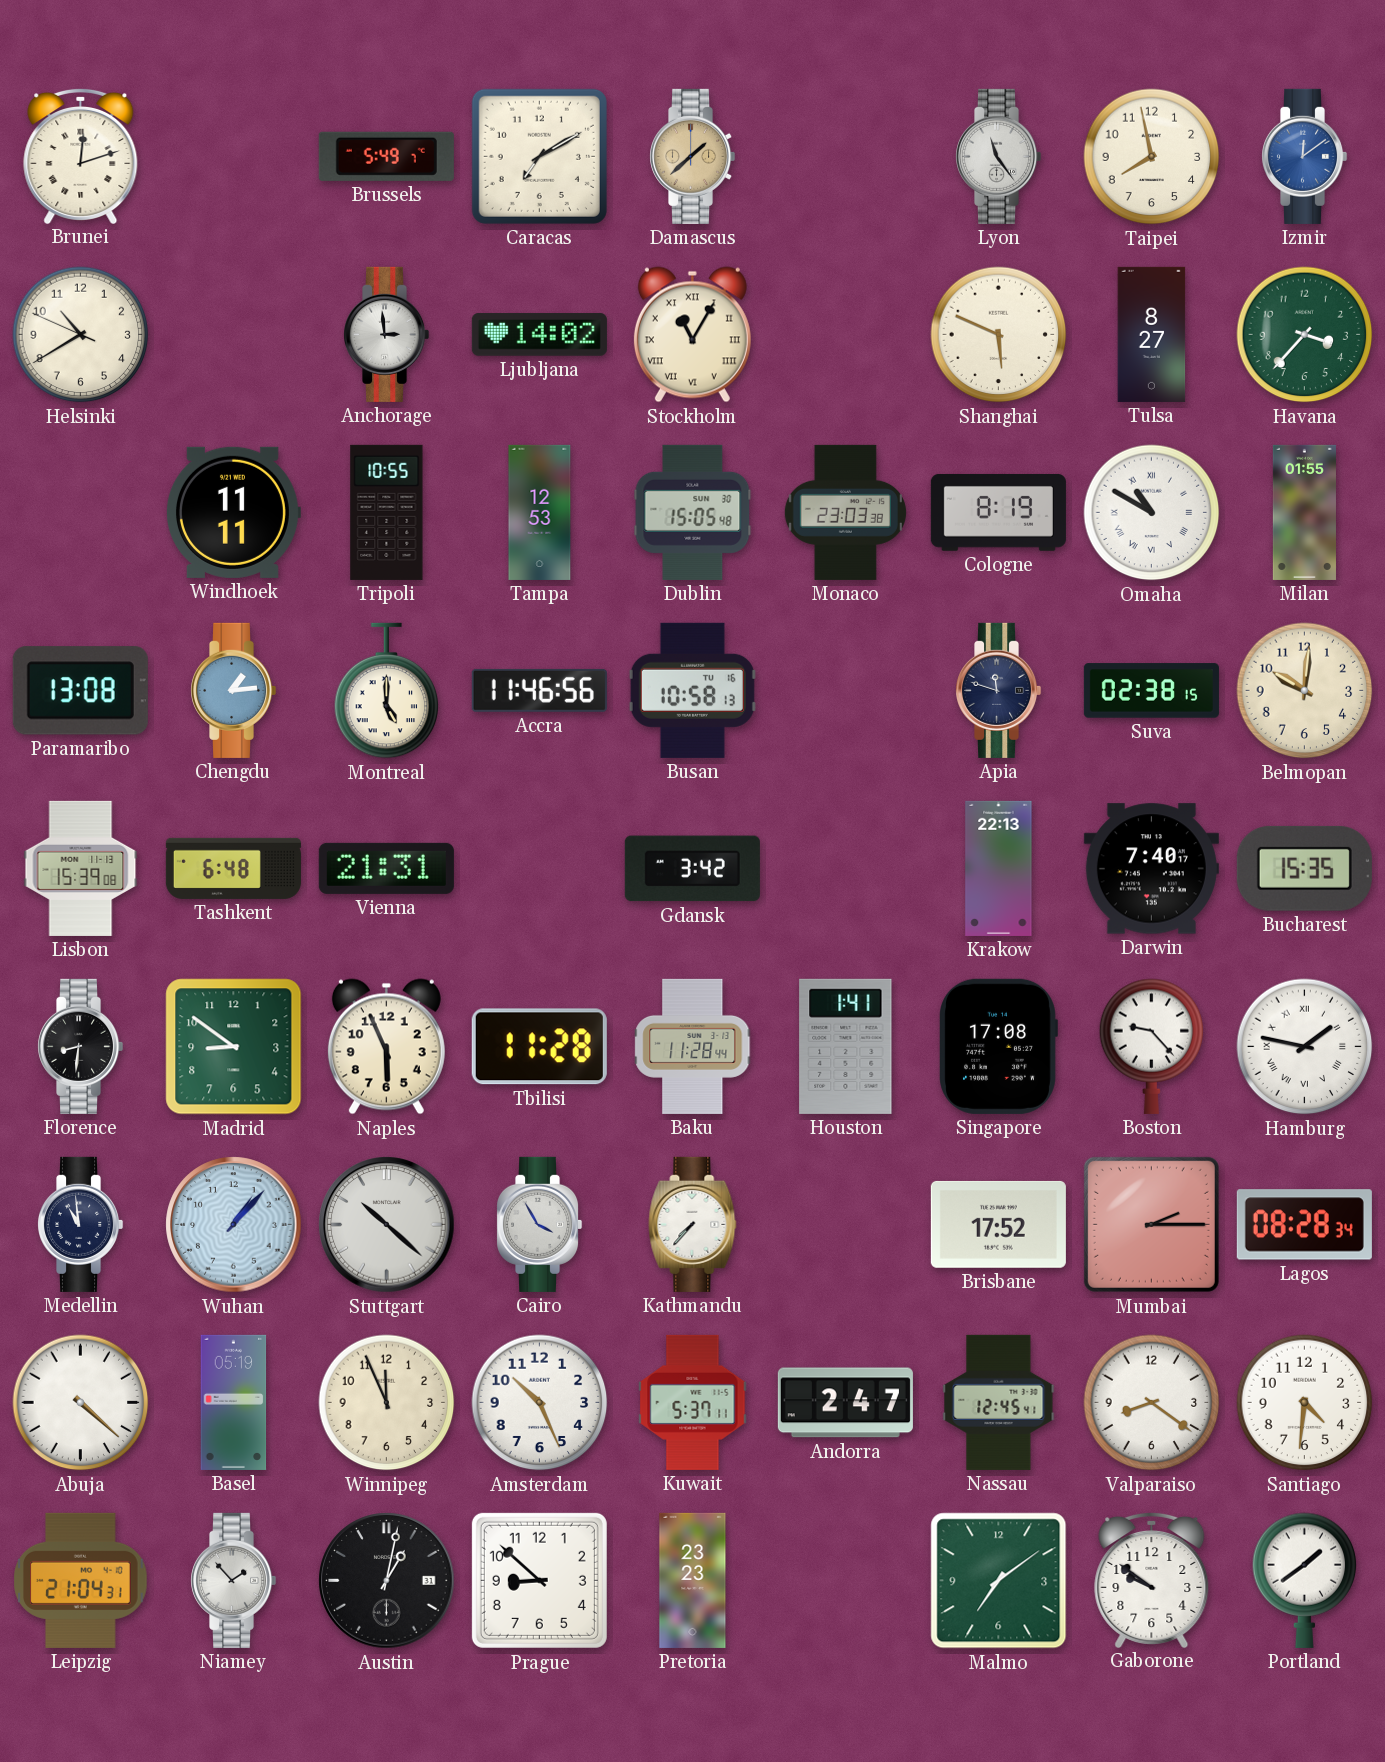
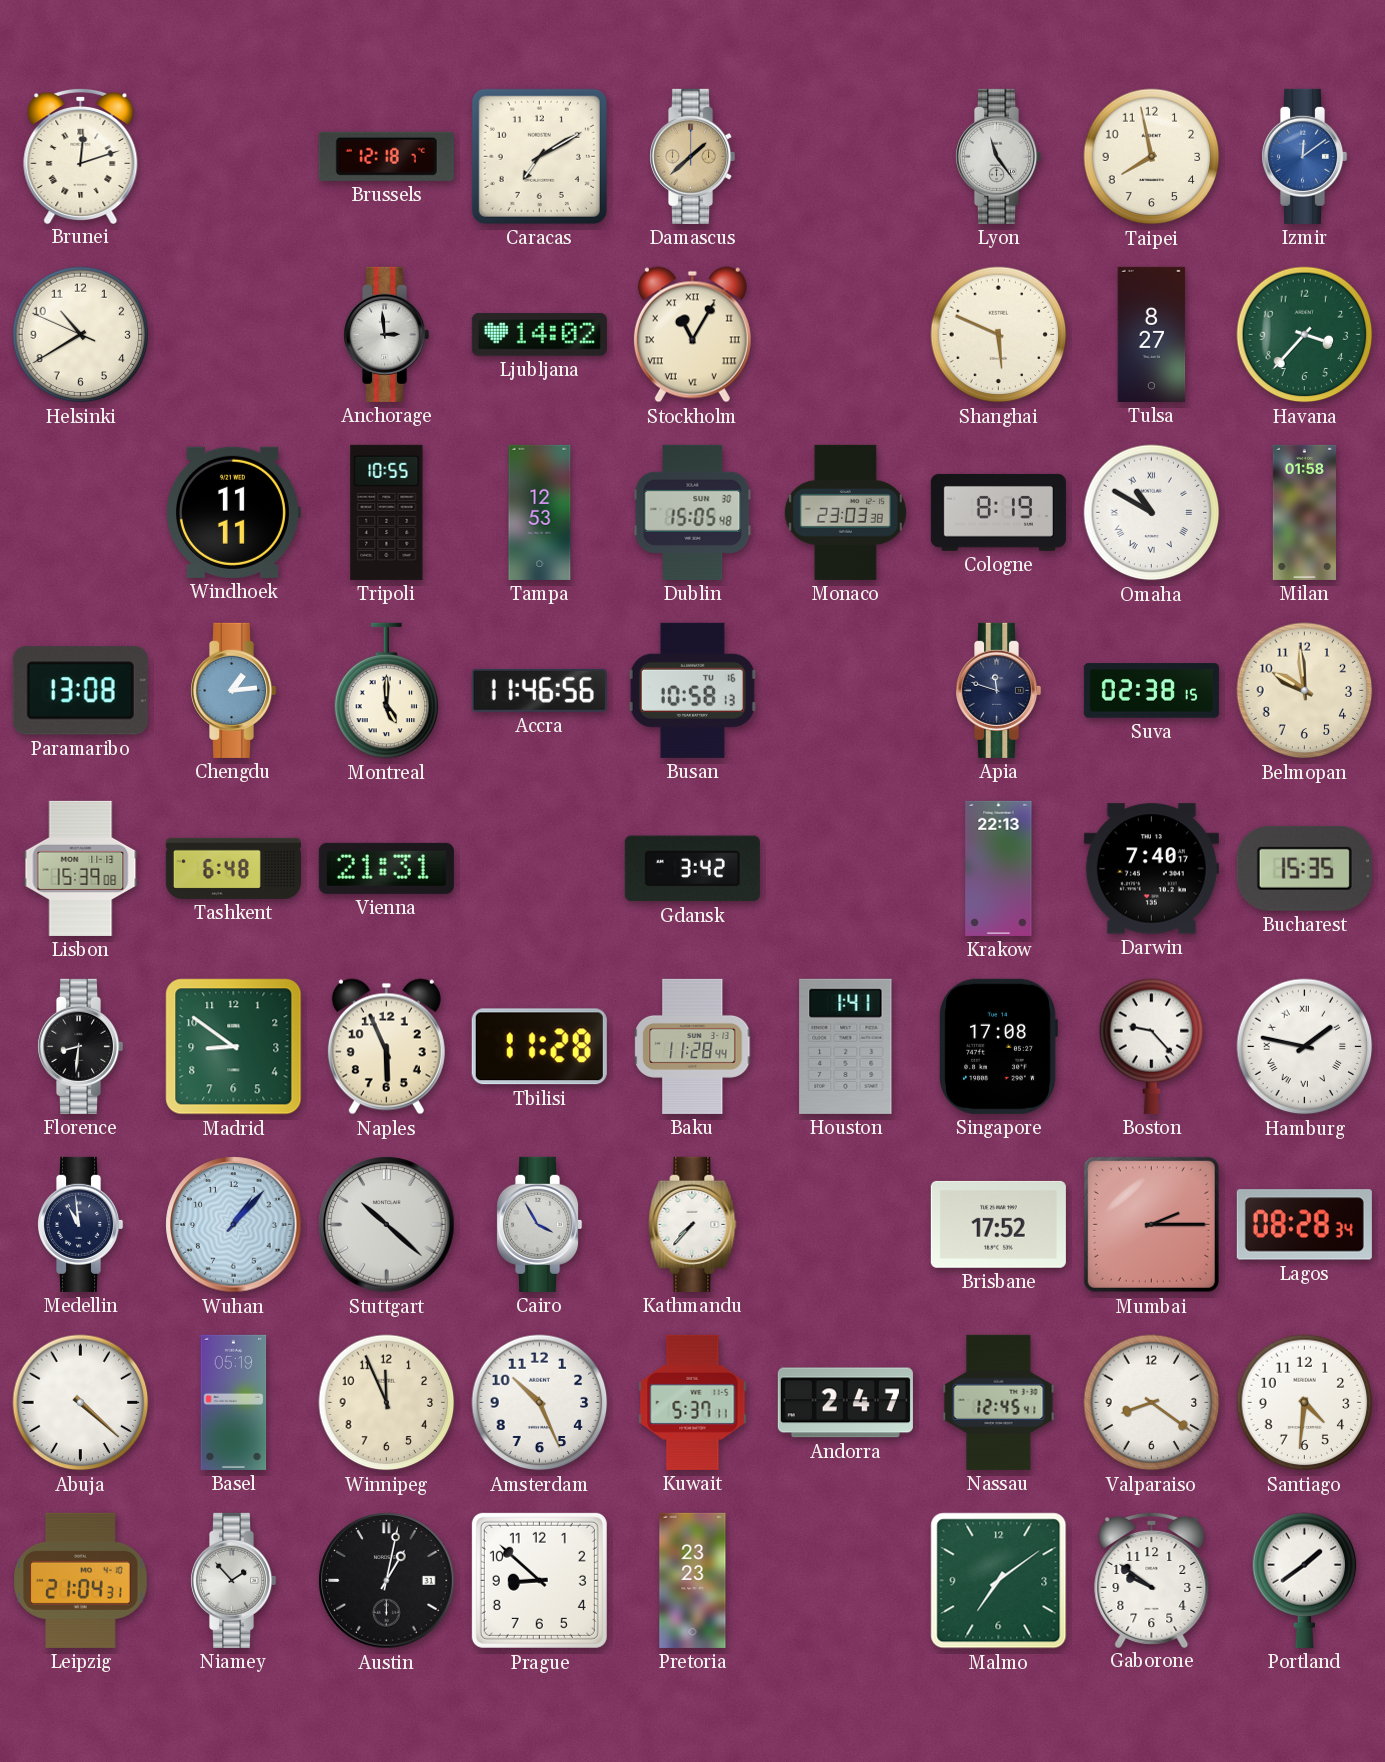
Brussels: 5:49 -> 12:18 (386, 156)
Milan: 01:55 -> 01:58 (1304, 512)
Belmopan: 10:01 -> 9:59 (1305, 691)
